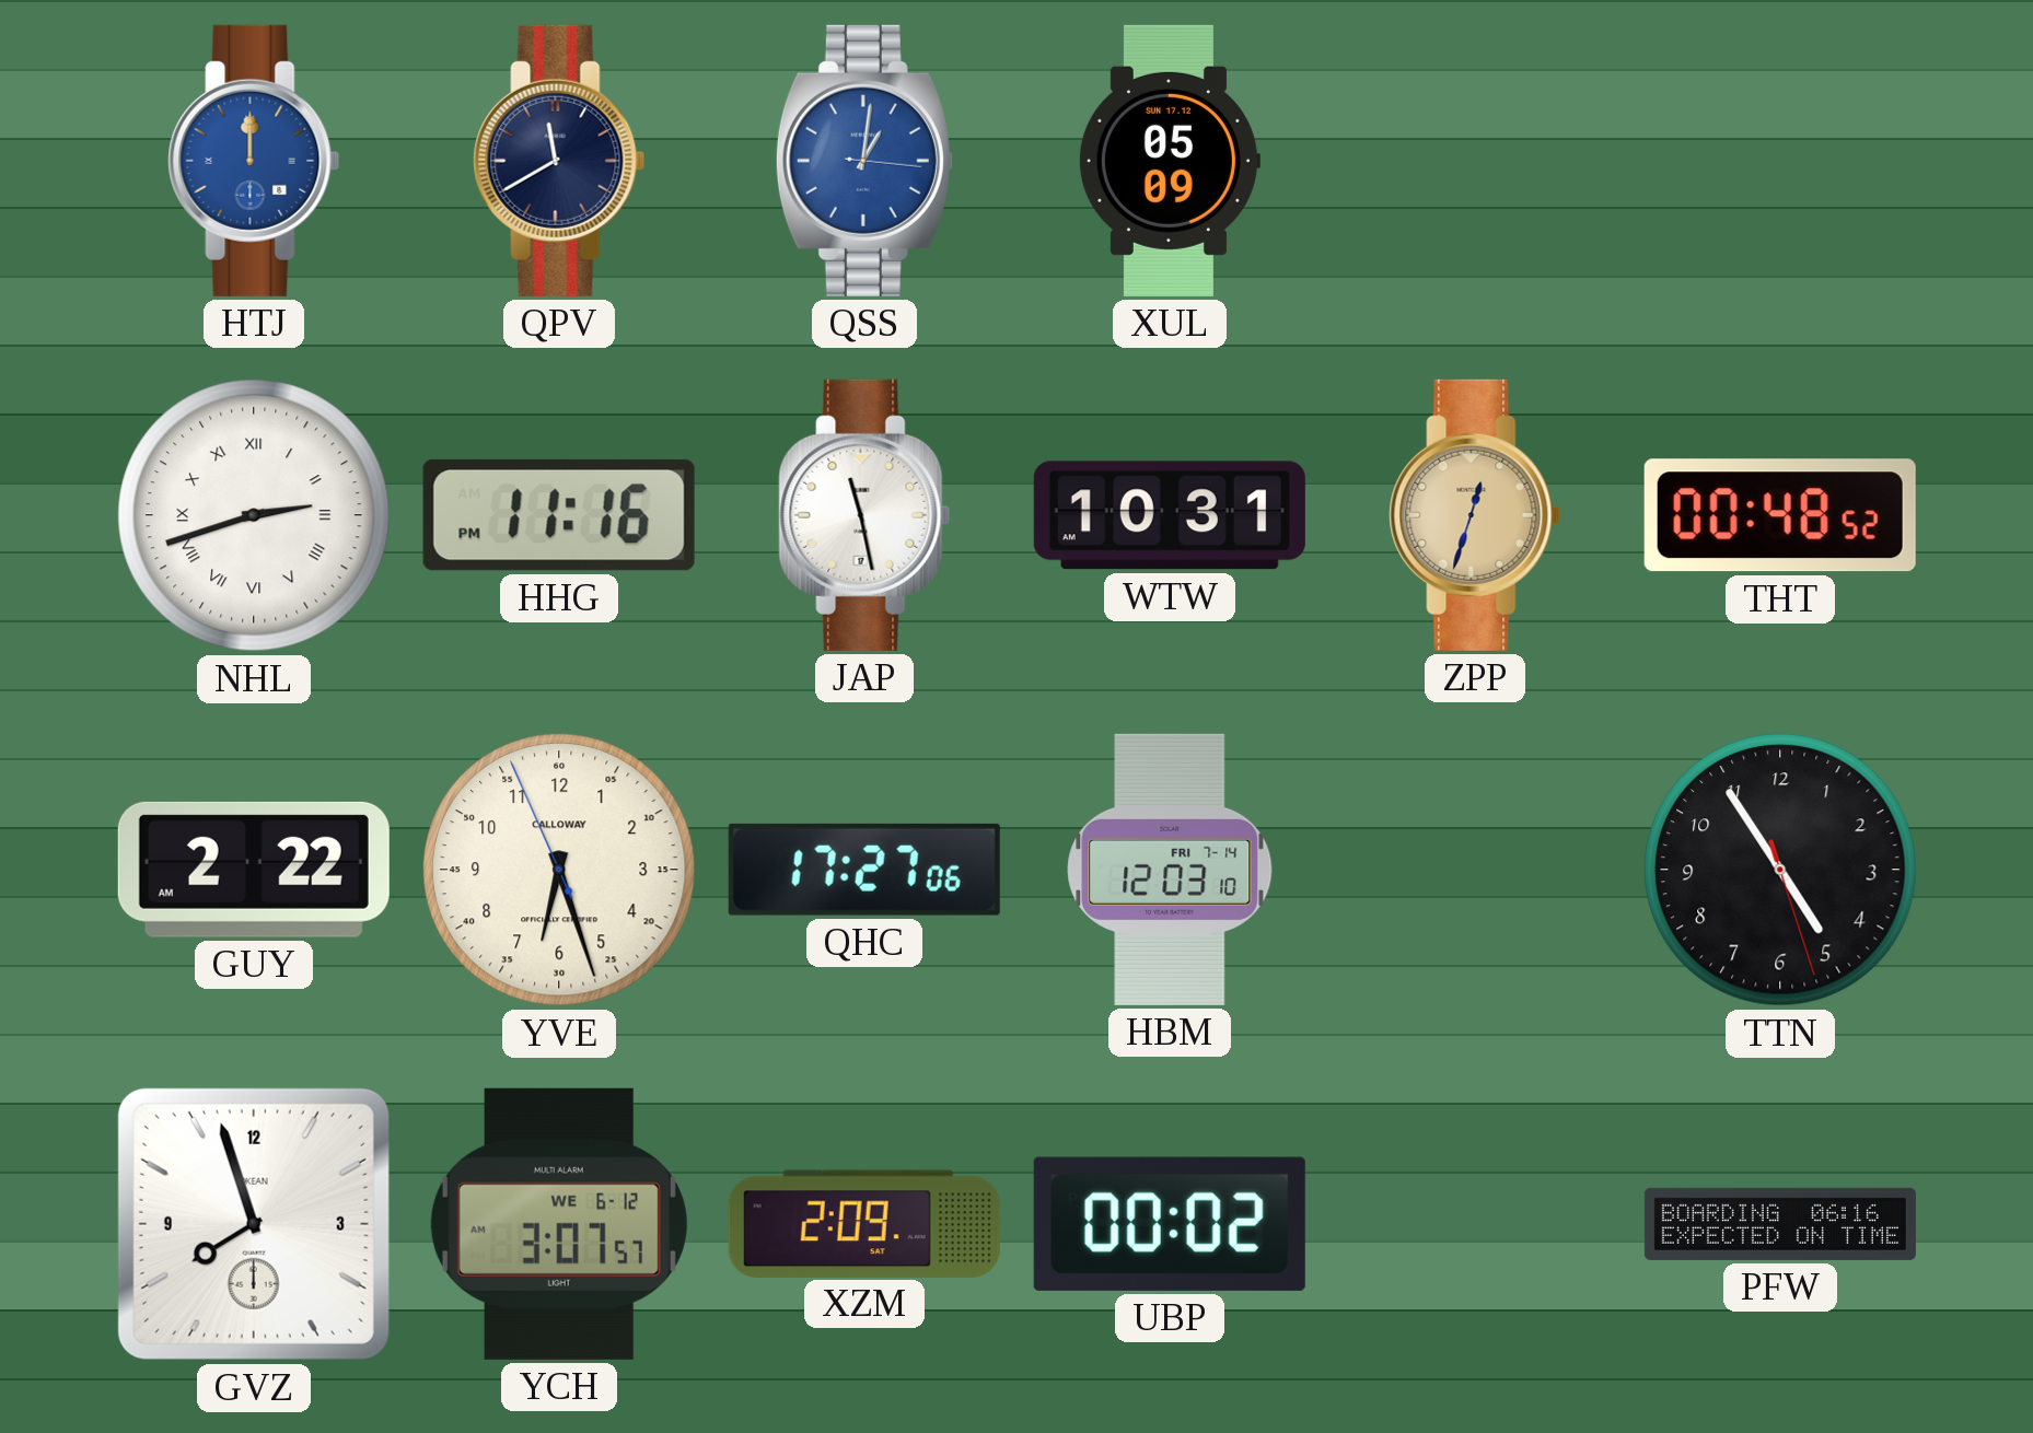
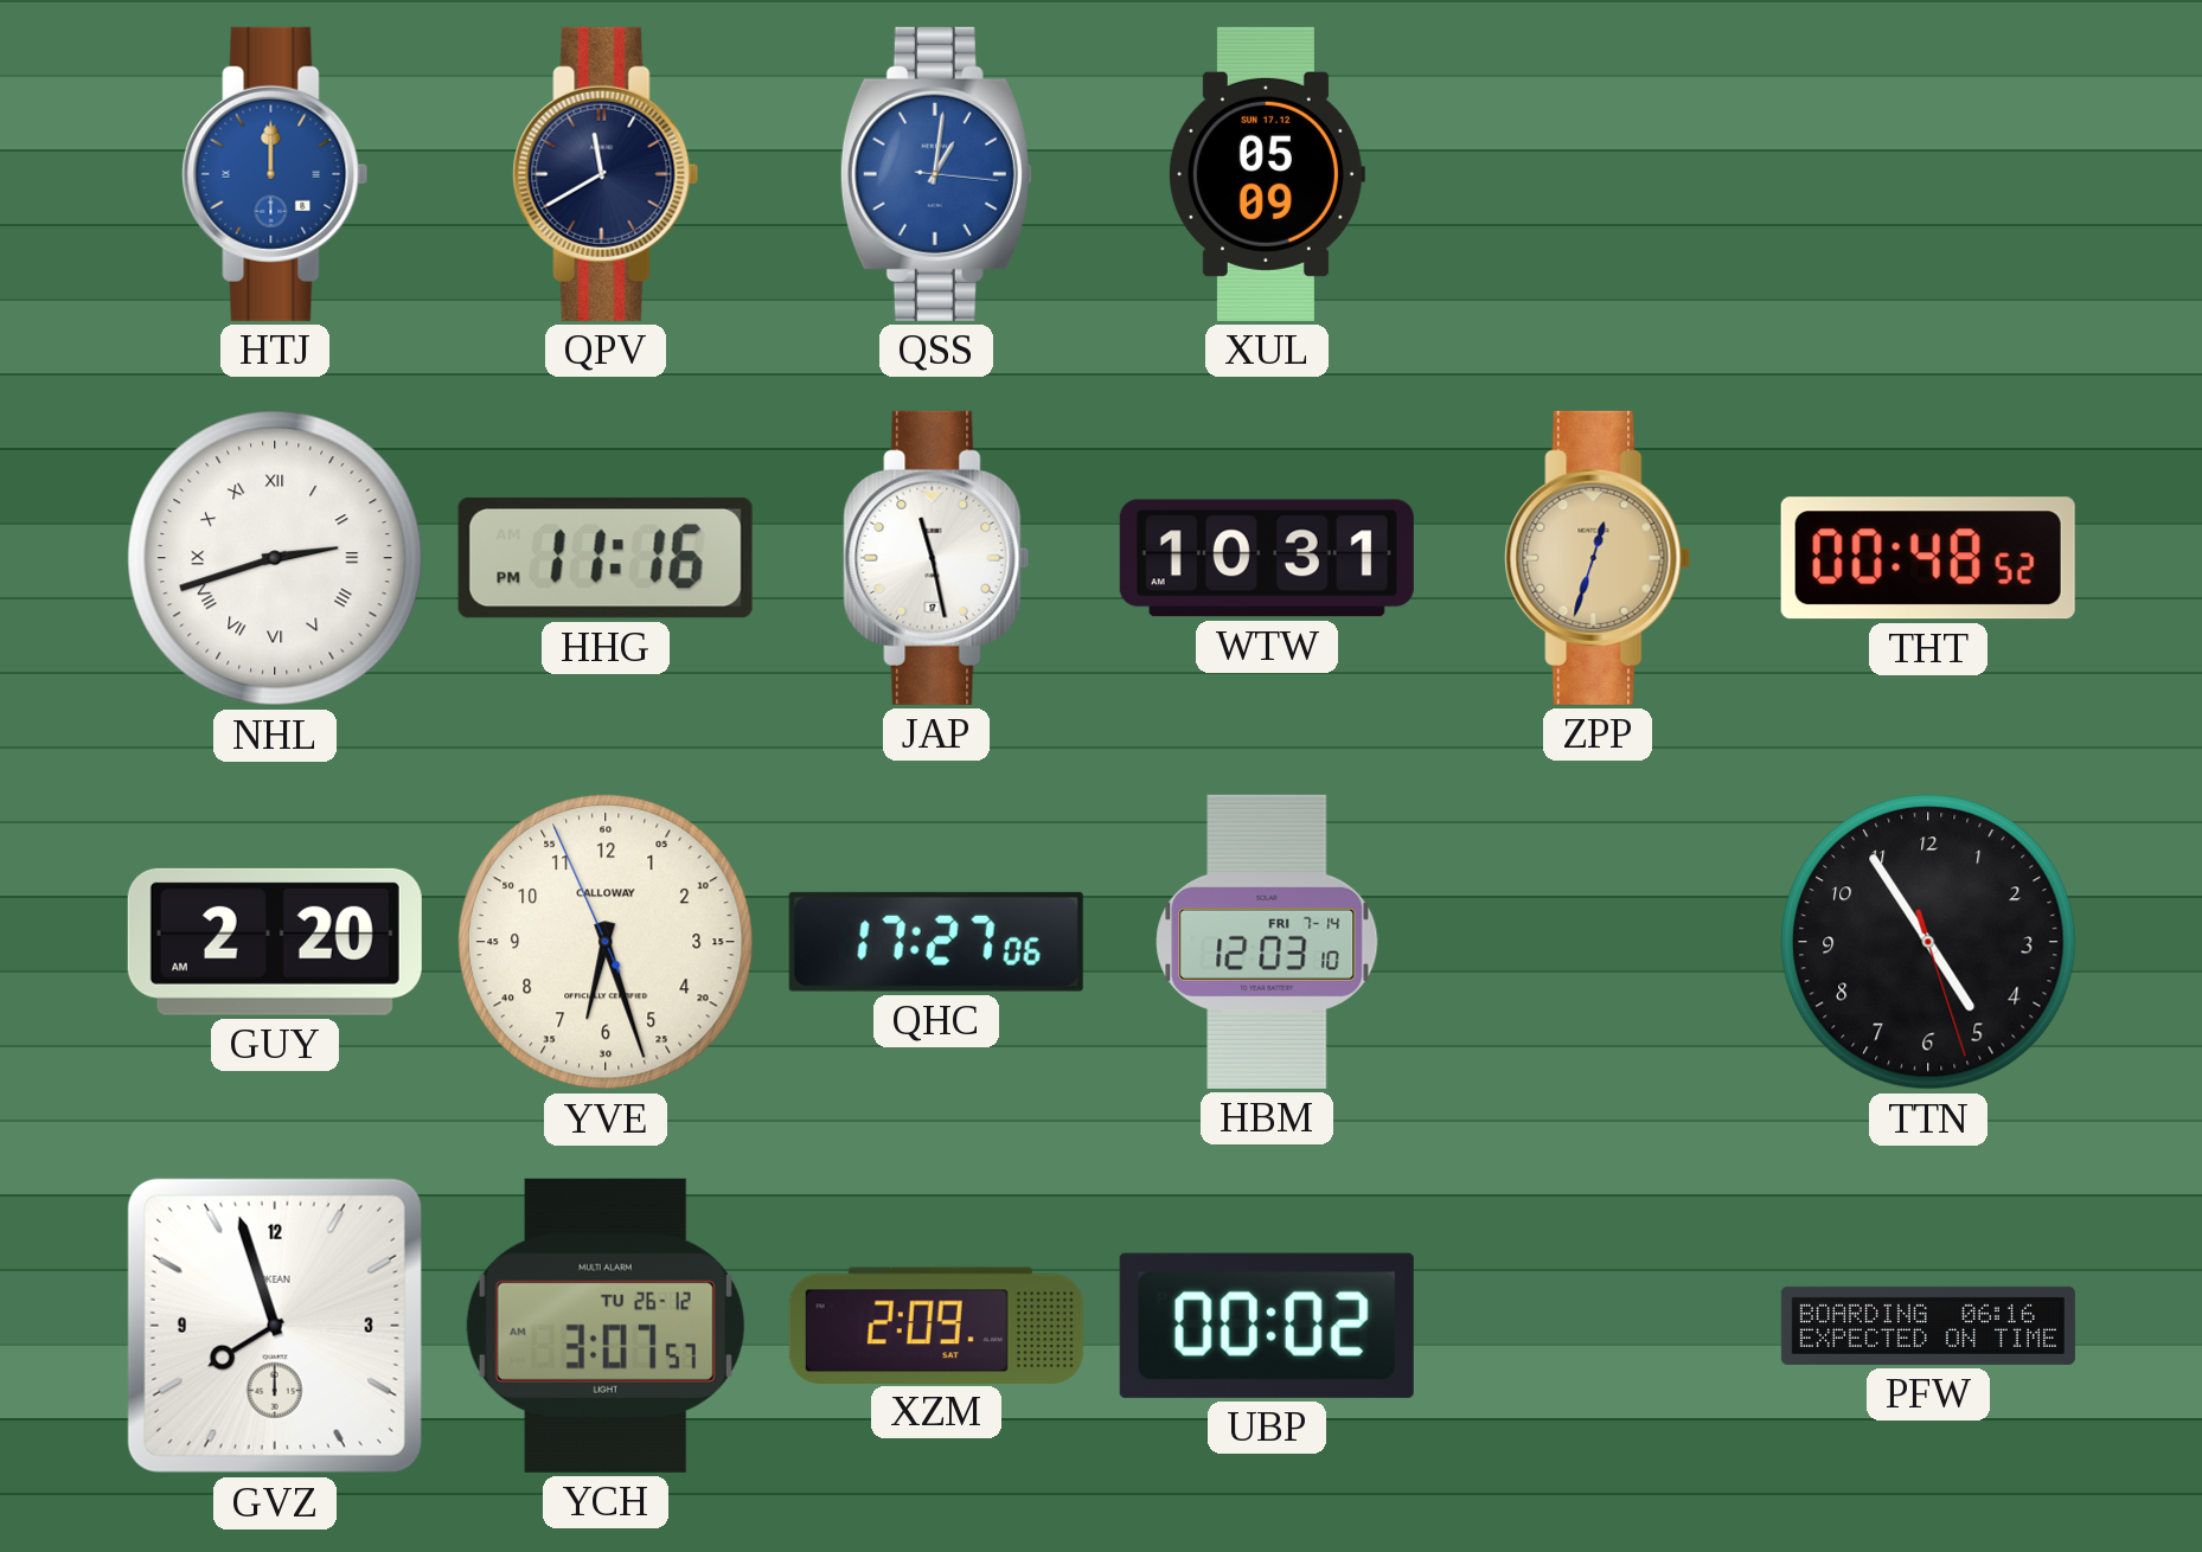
GUY: 2:22 -> 2:20 (275, 942)
YCH date: WE 6-12 -> TU 26-12 (606, 1326)
